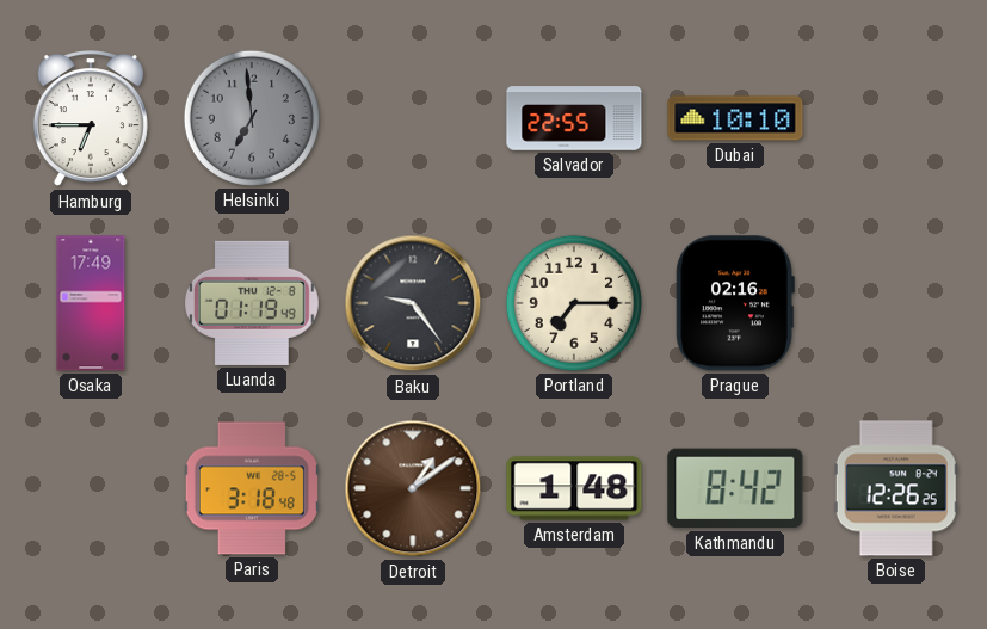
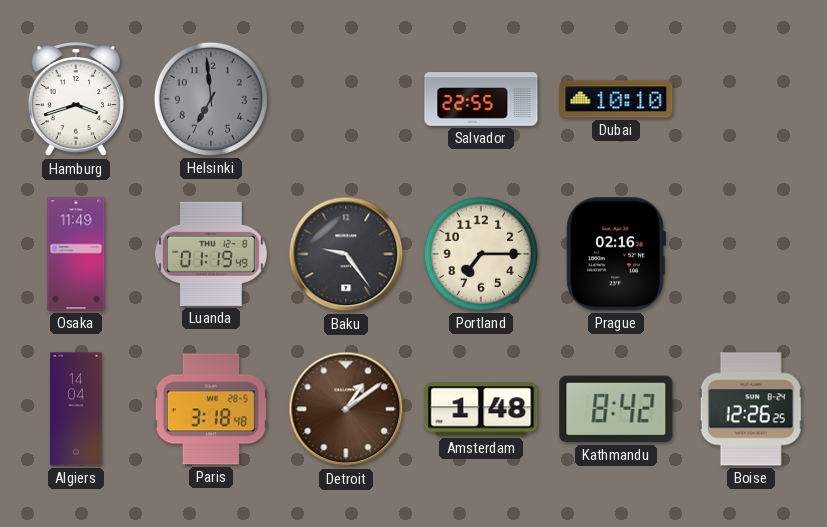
Hamburg: 6:45 -> 3:42 (76, 100)
Osaka: 17:49 -> 11:49 (76, 254)
Algiers: none -> 14:04 (76, 409)
